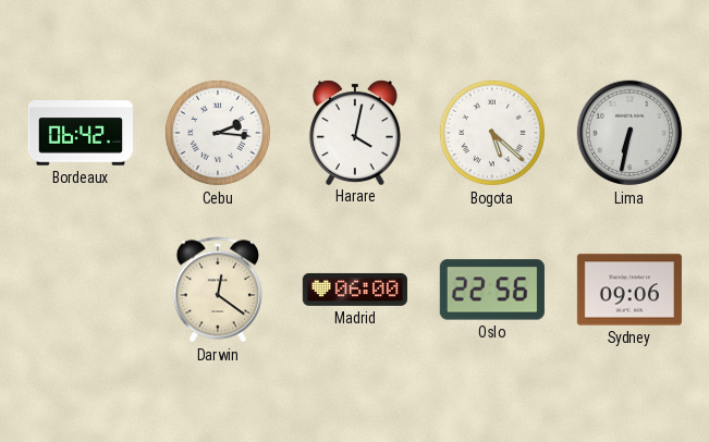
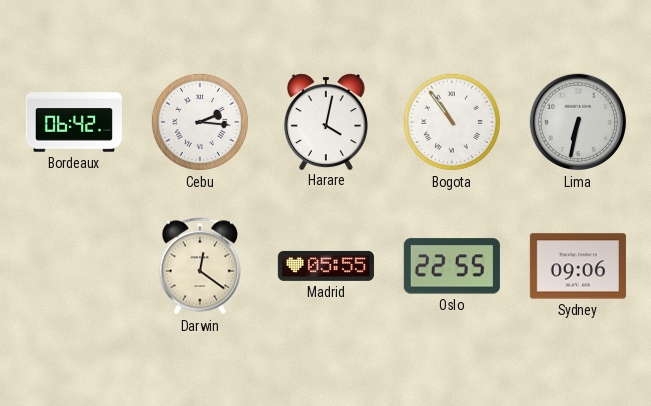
Bogota: 5:22 -> 10:54 (452, 122)
Madrid: 06:00 -> 05:55 (326, 266)
Oslo: 22:56 -> 22:55 (452, 266)
